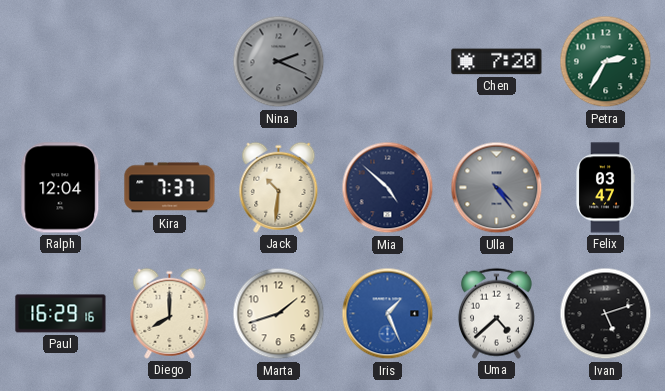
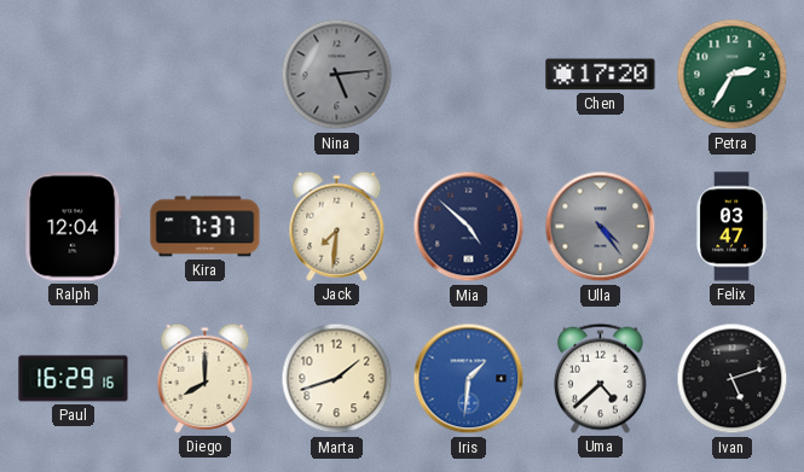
Nina: 2:19 -> 5:14 (337, 75)
Chen: 7:20 -> 17:20 (601, 75)
Jack: 10:31 -> 7:31 (337, 226)
Iris: 1:26 -> 1:31 (469, 379)
